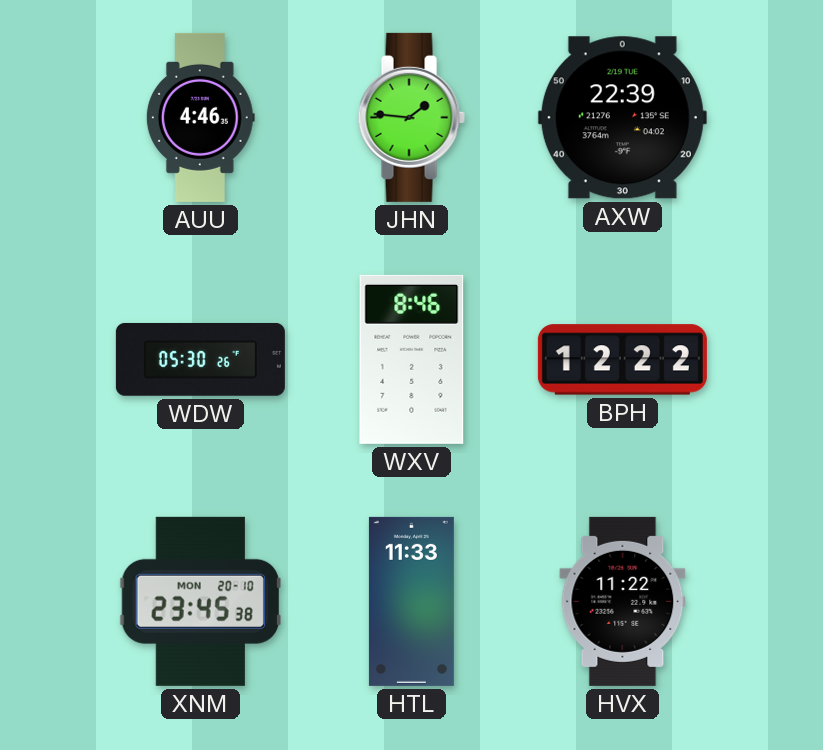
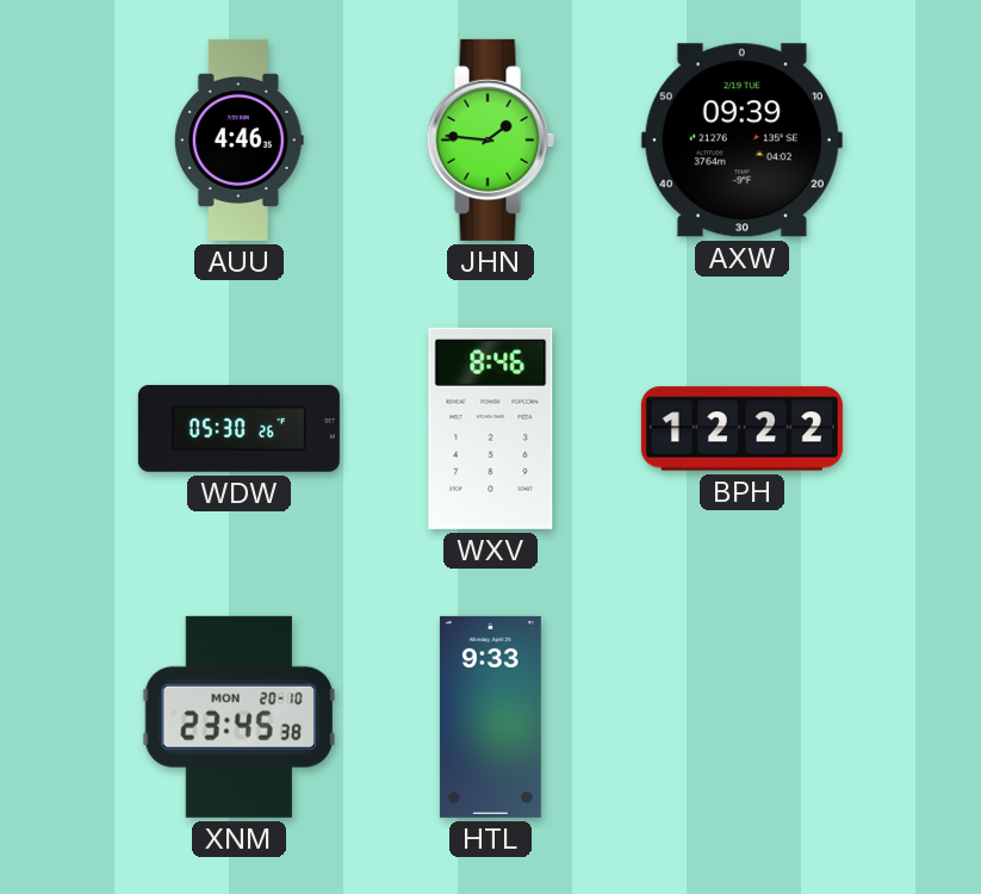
AXW: 22:39 -> 09:39 (741, 141)
HTL: 11:33 -> 9:33 (490, 716)
HVX: 11:22 -> none (623, 601)
